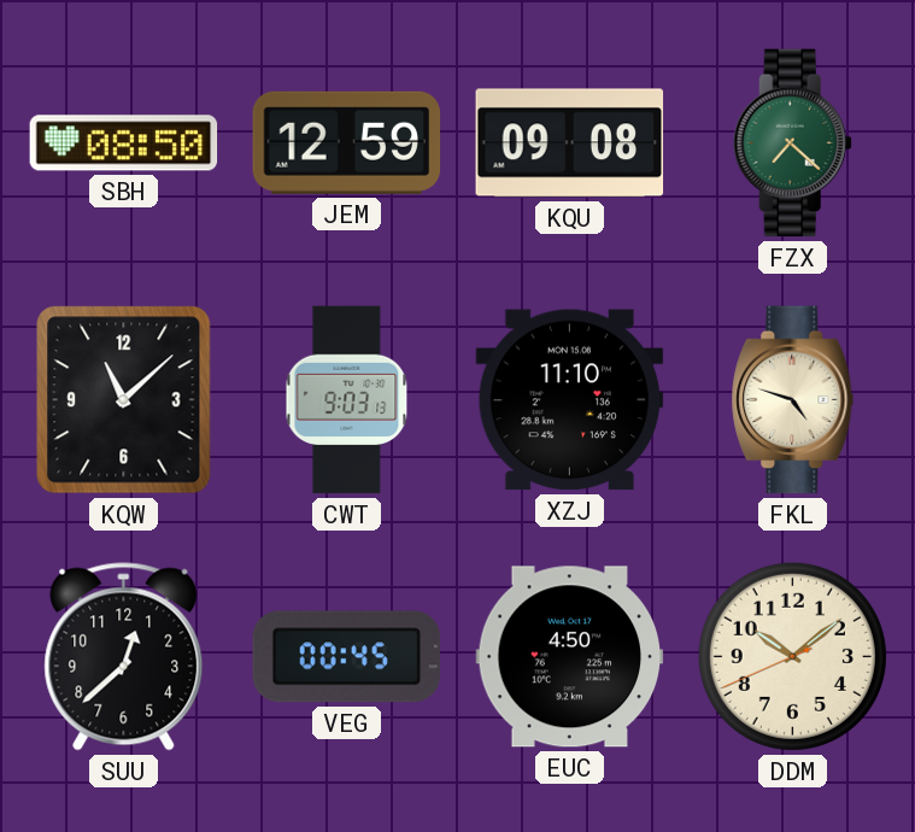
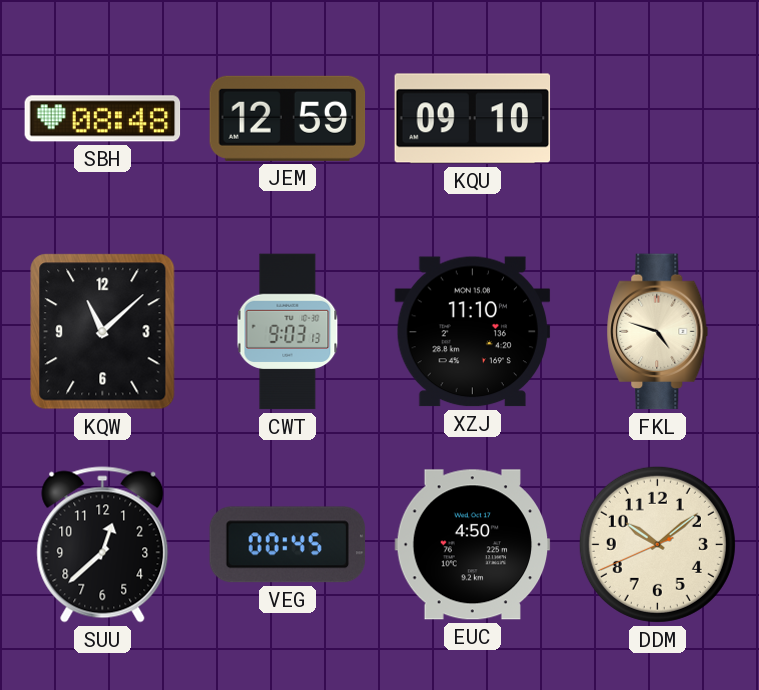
SBH: 08:50 -> 08:48 (103, 119)
KQU: 09:08 -> 09:10 (473, 119)
FZX: 7:22 -> none (792, 143)
